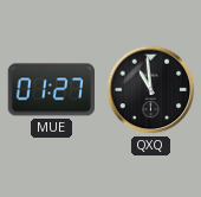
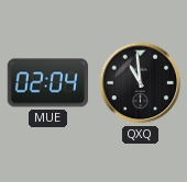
MUE: 01:27 -> 02:04 (47, 83)
